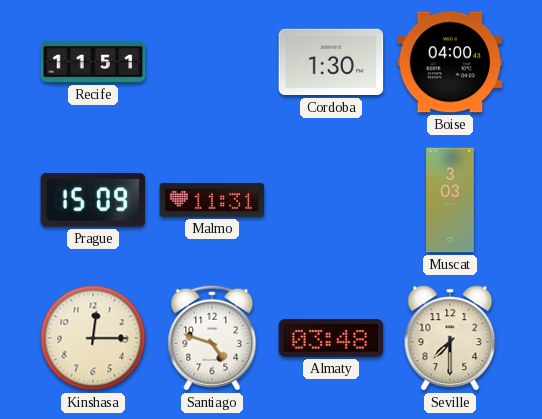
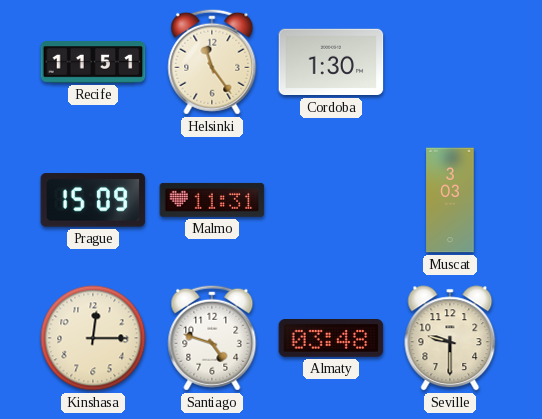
Helsinki: none -> 11:24 (212, 62)
Boise: 04:00 -> none (450, 62)
Seville: 7:30 -> 9:30 (450, 338)
